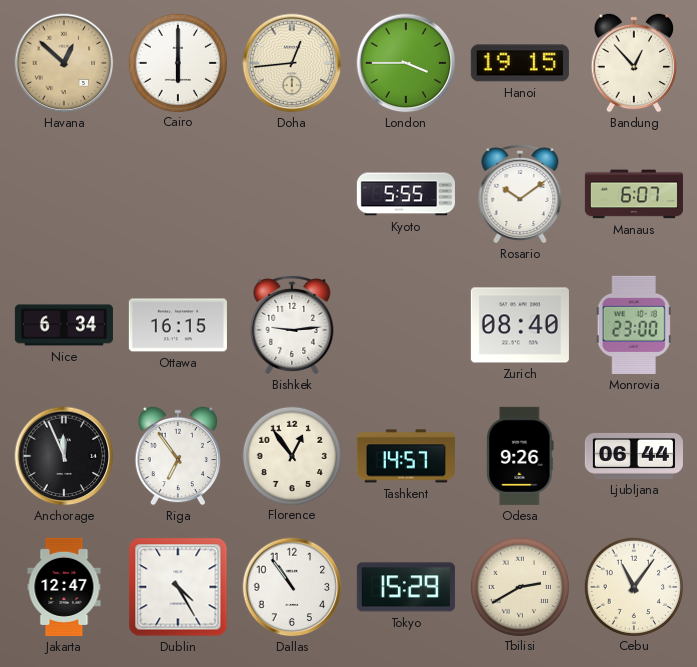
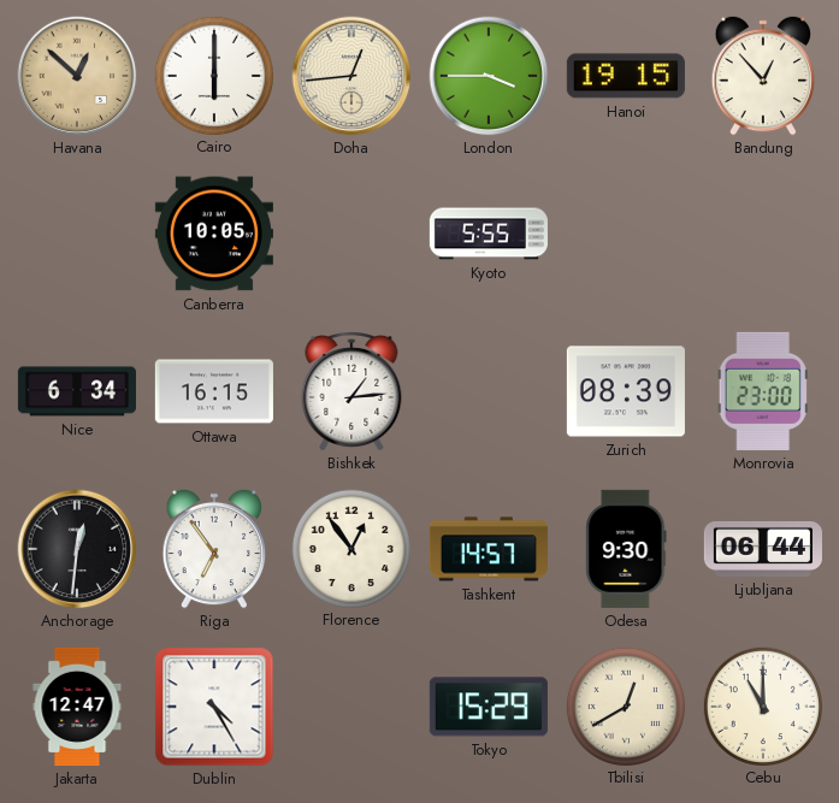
Canberra: none -> 10:05 (214, 234)
Rosario: 10:09 -> none (520, 194)
Manaus: 6:07 -> none (634, 194)
Bishkek: 9:14 -> 1:14 (351, 391)
Zurich: 08:40 -> 08:39 (626, 391)
Anchorage: 11:56 -> 12:31 (77, 549)
Odesa: 9:26 -> 9:30 (626, 549)
Dallas: 10:54 -> none (292, 587)
Tbilisi: 2:40 -> 12:40 (625, 705)
Cebu: 11:06 -> 11:00 (762, 705)
